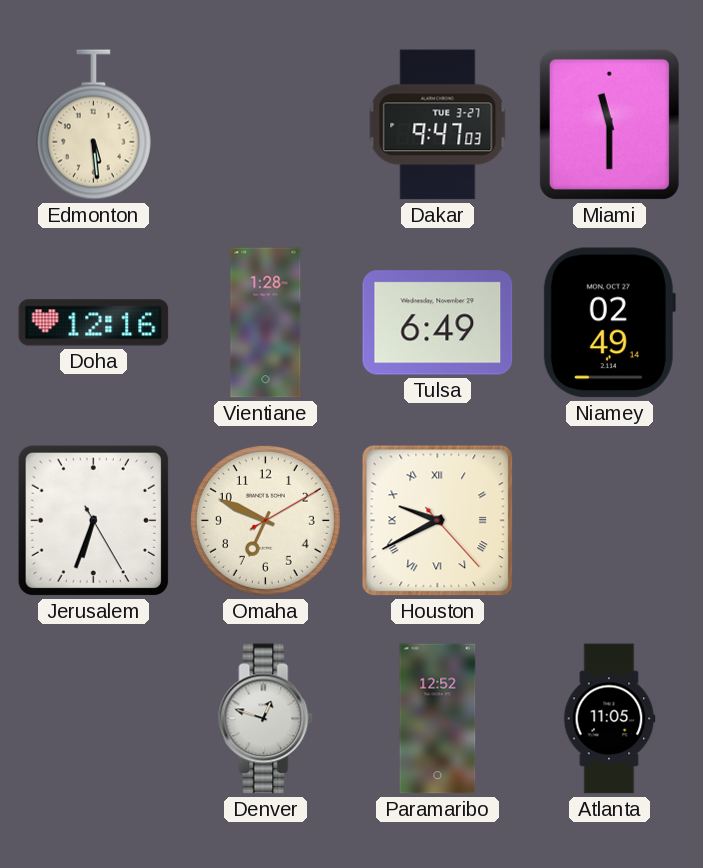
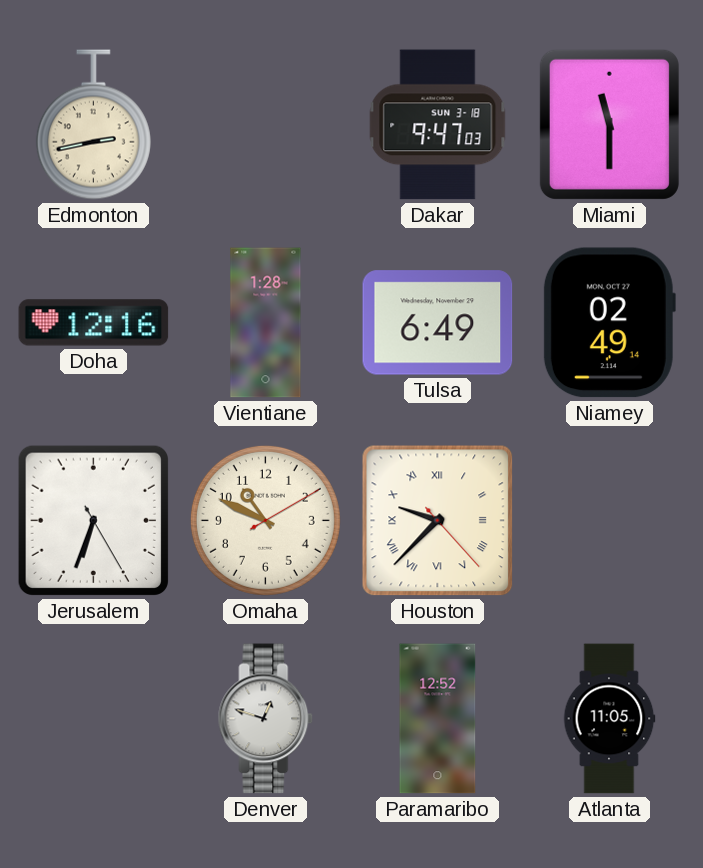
Edmonton: 5:29 -> 2:43 (93, 125)
Dakar date: TUE 3-27 -> SUN 3-18 (438, 125)
Omaha: 6:49 -> 10:49 (265, 520)
Houston: 9:40 -> 9:37 (438, 521)
